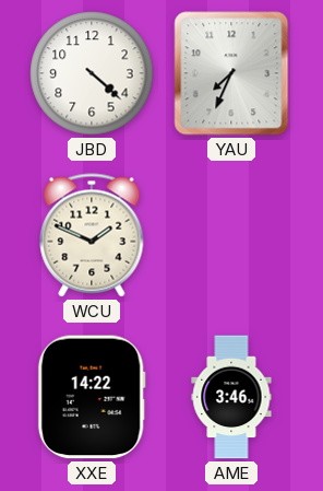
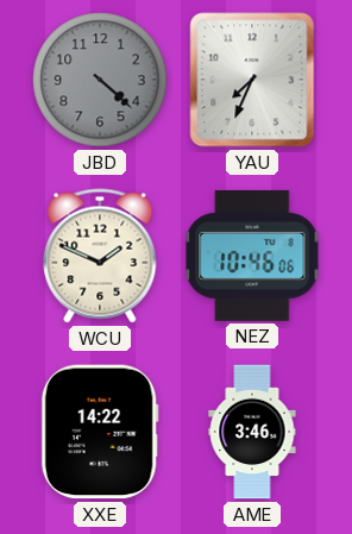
JBD dial: white -> grey (100, 80)
NEZ: none -> 10:46 (252, 256)
